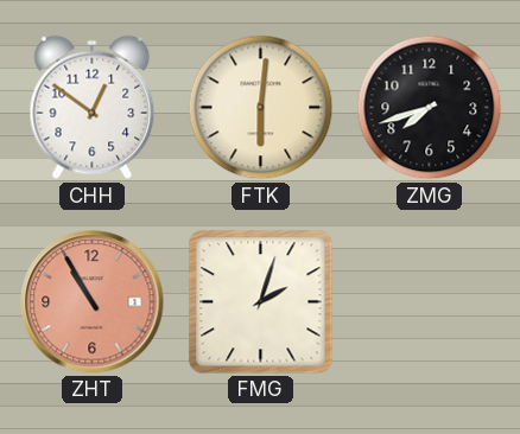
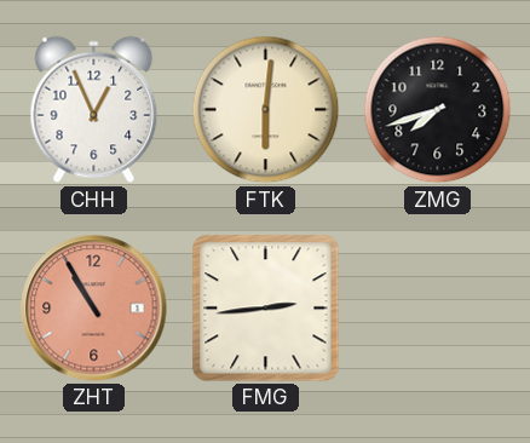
CHH: 12:51 -> 12:56 (94, 110)
FMG: 2:03 -> 2:44 (266, 309)
